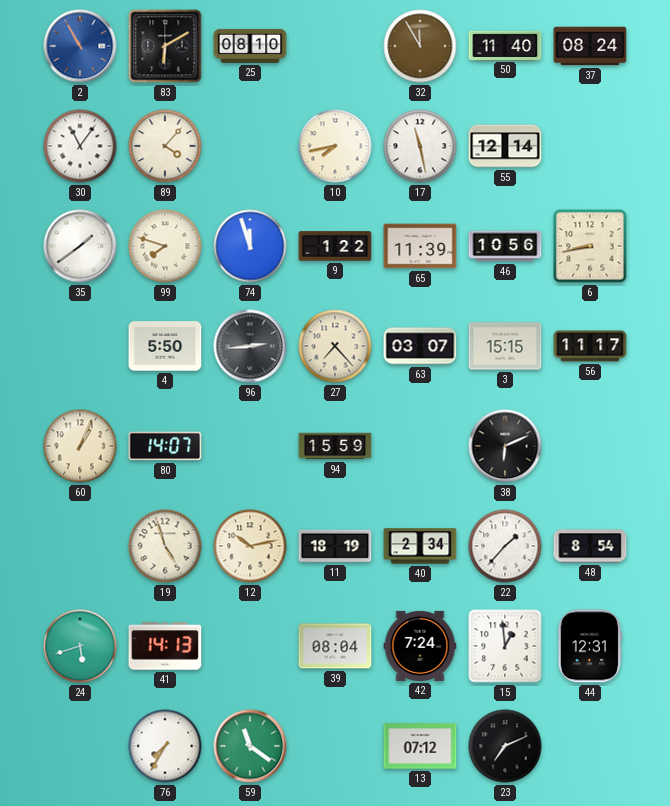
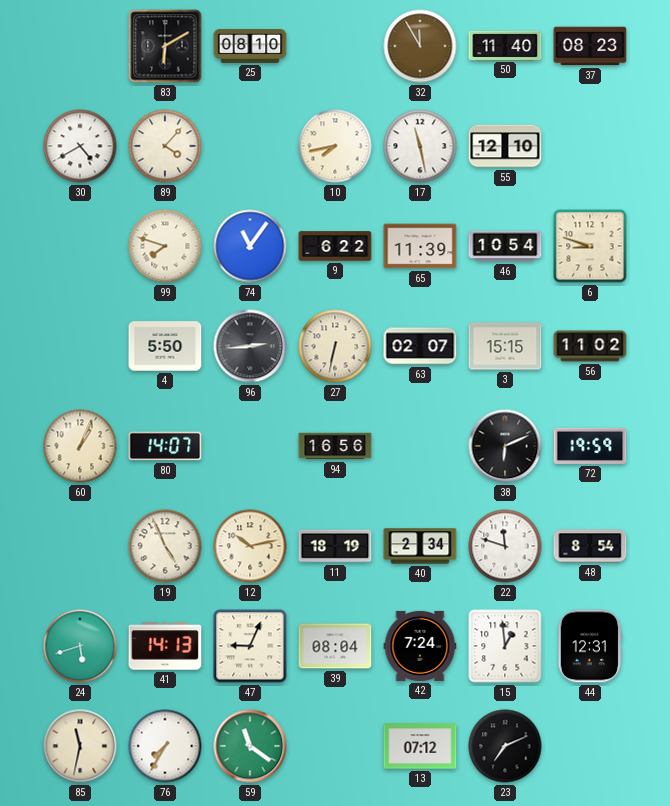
2: 10:55 -> none (80, 46)
37: 08:24 -> 08:23 (590, 46)
30: 11:06 -> 4:40 (80, 146)
55: 12:14 -> 12:10 (505, 146)
35: 1:39 -> none (80, 246)
74: 11:57 -> 11:06 (250, 246)
9: 1:22 -> 6:22 (335, 246)
46: 10:56 -> 10:54 (505, 246)
6: 8:43 -> 8:48 (590, 246)
27: 7:23 -> 6:32 (335, 346)
63: 03:07 -> 02:07 (420, 346)
56: 11:17 -> 11:02 (590, 346)
94: 15:59 -> 16:56 (335, 446)
72: none -> 19:59 (590, 446)
19: 4:57 -> 4:56 (165, 546)
22: 1:37 -> 11:48 (505, 546)
47: none -> 9:04 (250, 646)
85: none -> 11:32 (80, 746)
